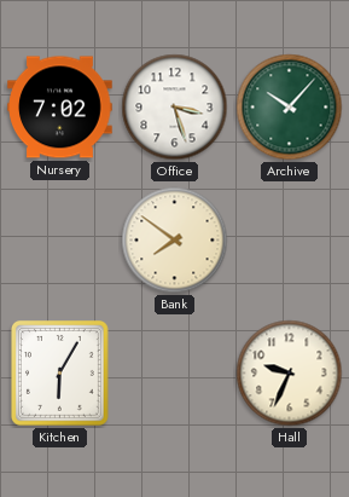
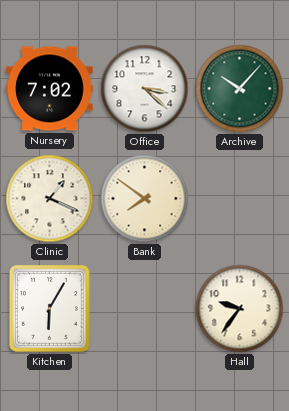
Office: 3:27 -> 3:22 (145, 89)
Clinic: none -> 1:19 (50, 199)
Hall: 9:34 -> 9:36 (240, 309)
